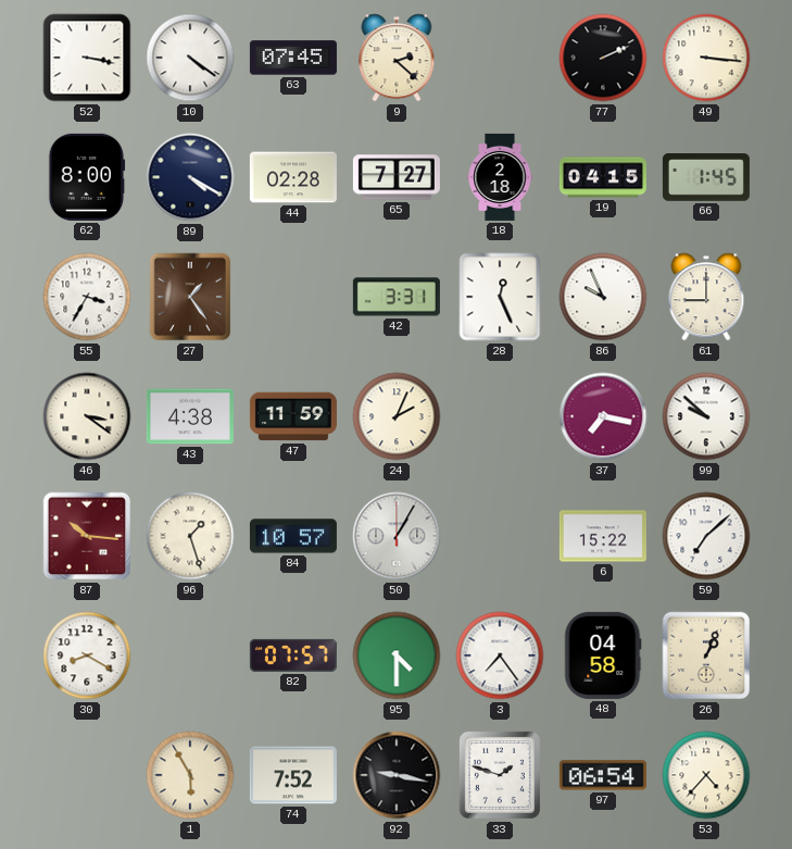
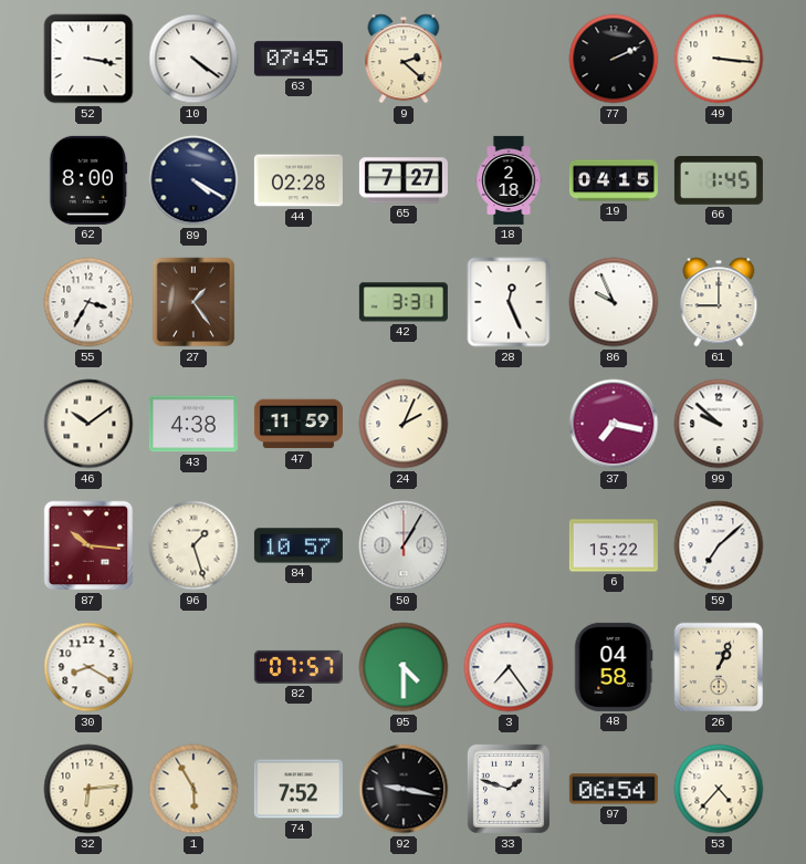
46: 3:21 -> 10:09 (88, 424)
32: none -> 6:14 (88, 789)
